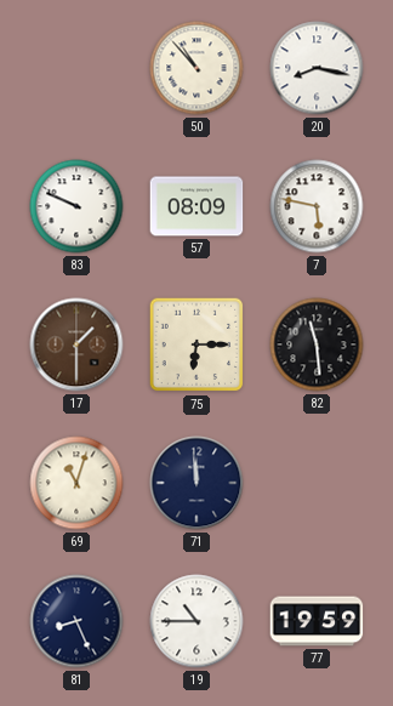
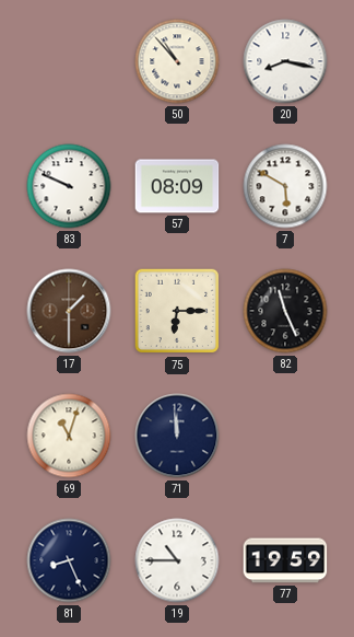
7: 5:47 -> 5:50 (285, 186)
82: 11:29 -> 11:26 (285, 311)
